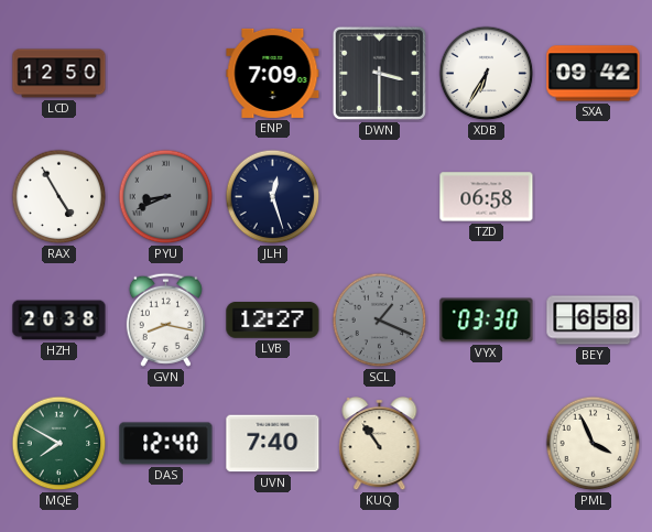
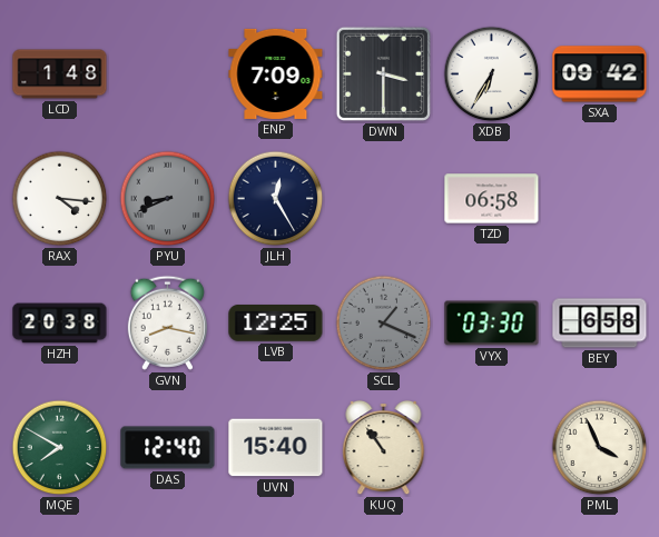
LCD: 12:50 -> 1:48 (60, 74)
RAX: 4:55 -> 4:16 (60, 199)
JLH: 12:27 -> 12:25 (276, 199)
LVB: 12:27 -> 12:25 (276, 324)
UVN: 7:40 -> 15:40 (276, 448)
